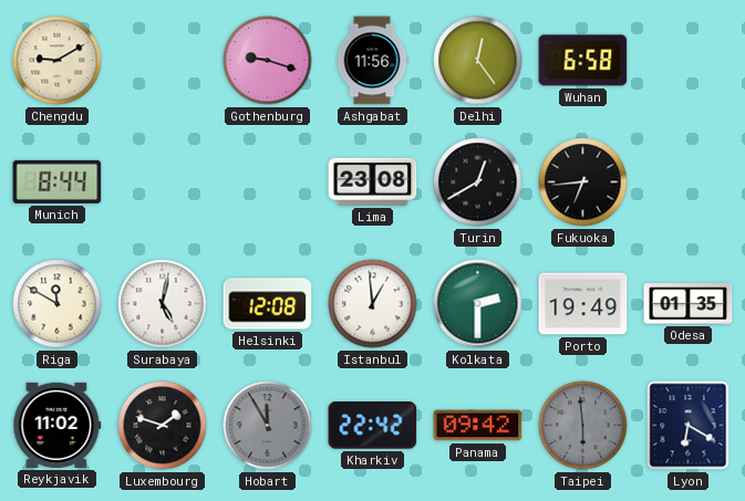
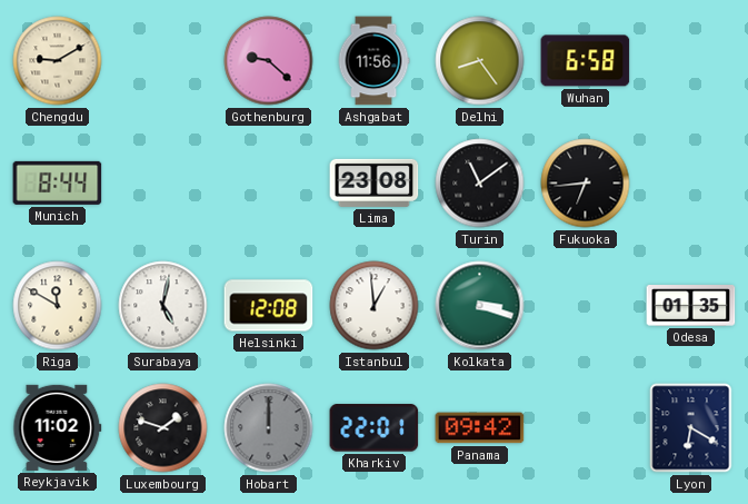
Gothenburg: 9:18 -> 9:22 (269, 61)
Delhi: 12:24 -> 8:24 (480, 61)
Turin: 12:40 -> 11:09 (480, 184)
Kolkata: 2:30 -> 3:18 (480, 306)
Porto: 19:49 -> none (583, 304)
Hobart: 11:55 -> 12:00 (269, 428)
Kharkiv: 22:42 -> 22:01 (375, 428)
Taipei: 5:59 -> none (583, 426)
